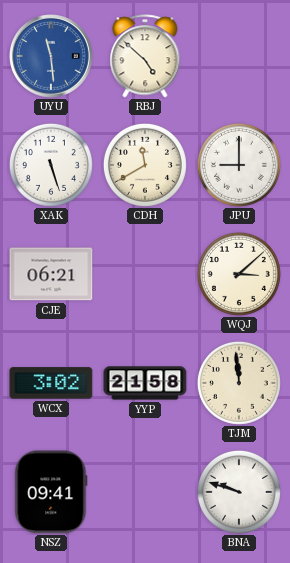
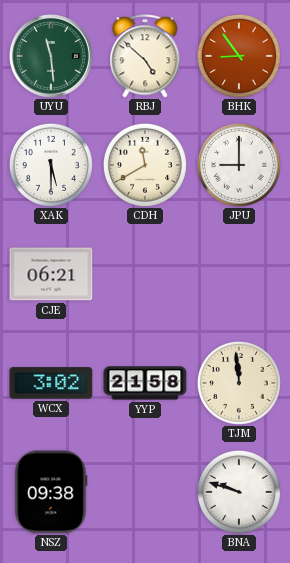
UYU dial: blue -> green (52, 57)
BHK: none -> 8:54 (239, 56)
XAK: 5:27 -> 5:30 (51, 165)
WQJ: 3:08 -> none (239, 274)
NSZ: 09:41 -> 09:38 (51, 492)
